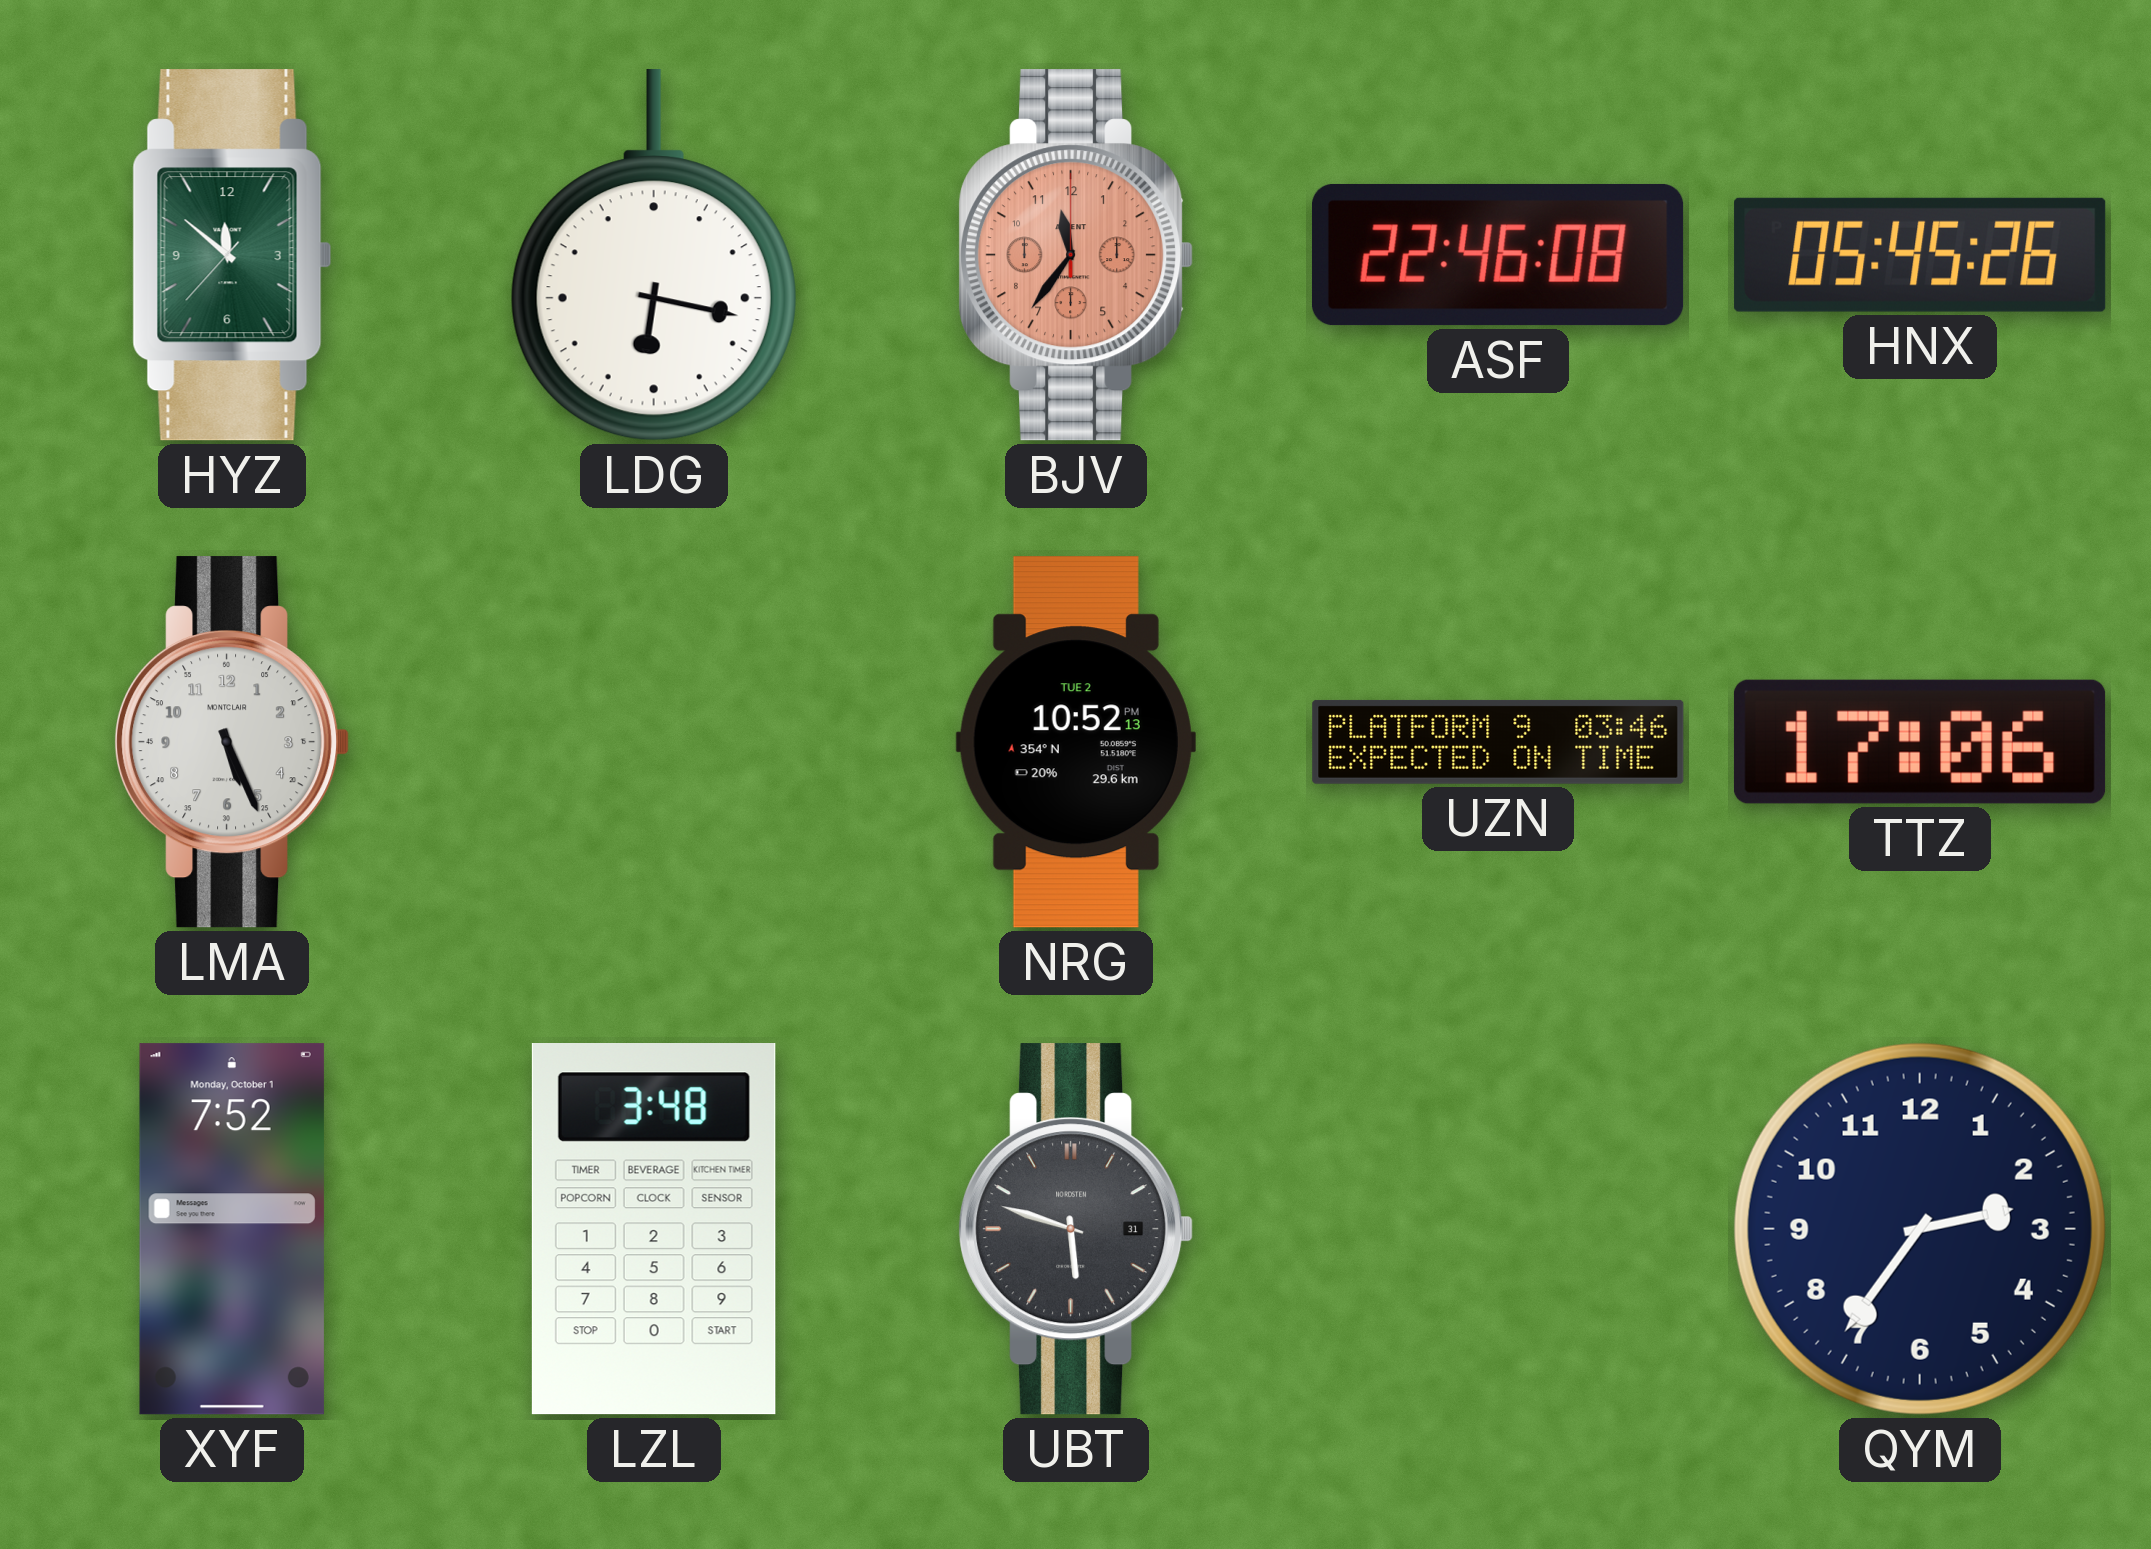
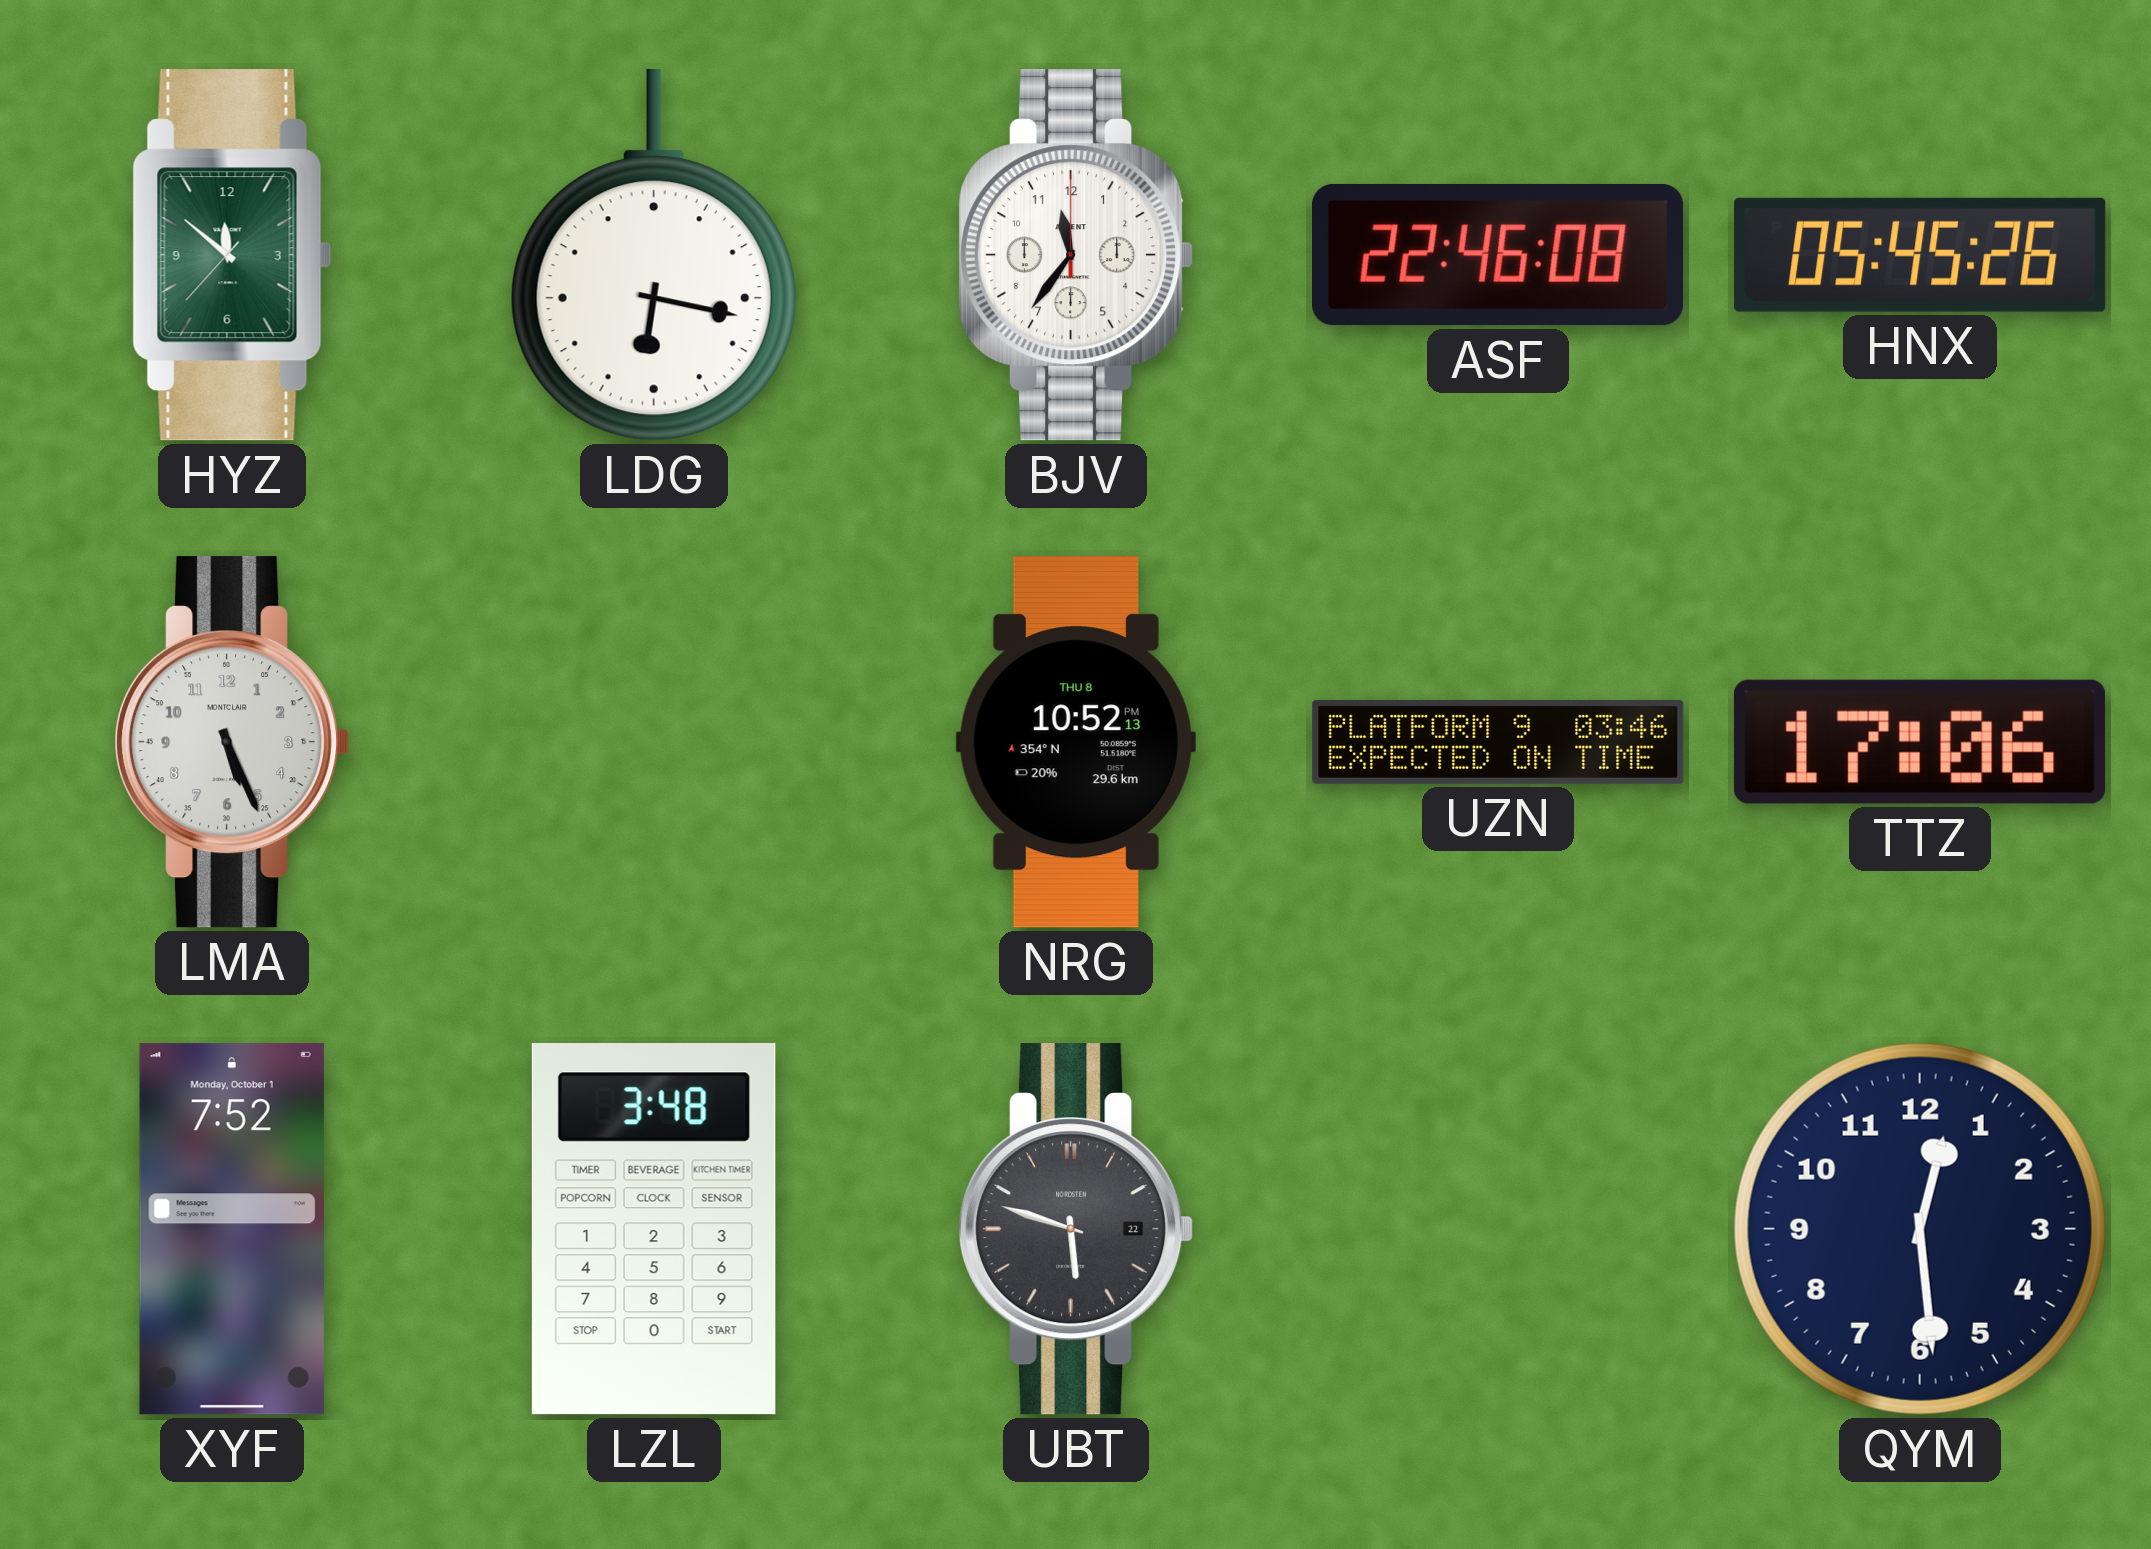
BJV dial: salmon -> white (1077, 255)
NRG date: TUE 2 -> THU 8 (1076, 742)
UBT date: 31 -> 22 (1077, 1229)
QYM: 2:36 -> 12:29 (1920, 1229)
